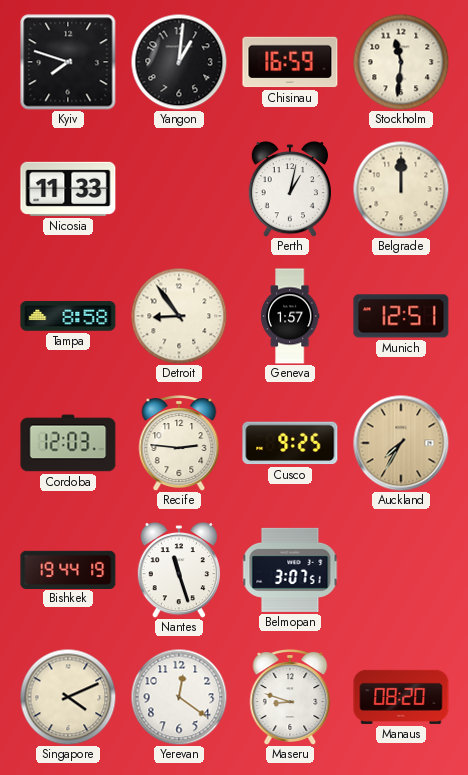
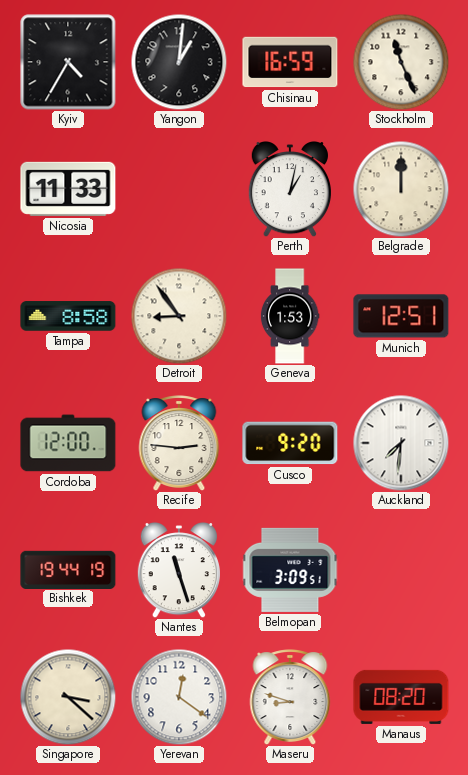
Kyiv: 7:48 -> 4:35 (68, 62)
Stockholm: 11:31 -> 11:26 (401, 62)
Geneva: 1:57 -> 1:53 (290, 316)
Cordoba: 12:03 -> 12:00 (68, 443)
Cusco: 9:25 -> 9:20 (290, 443)
Auckland: 7:35 -> 7:31 (401, 443)
Auckland dial: champagne -> white (401, 443)
Belmopan: 3:07 -> 3:09 (290, 570)
Singapore: 4:11 -> 3:22 (68, 697)
